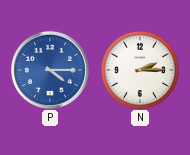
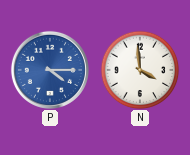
N: 2:15 -> 3:59 (140, 70)
